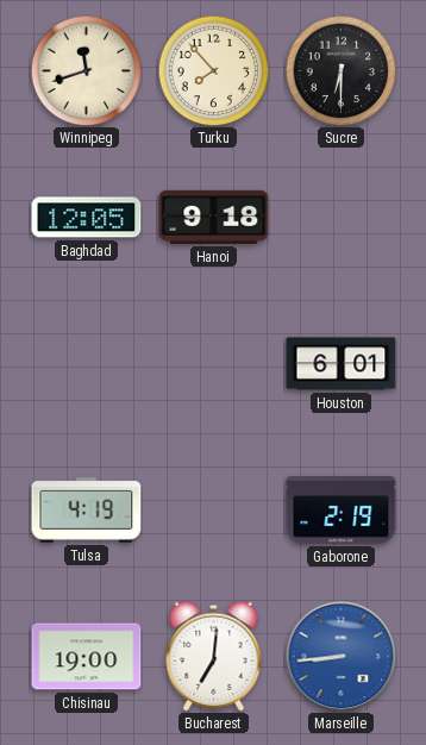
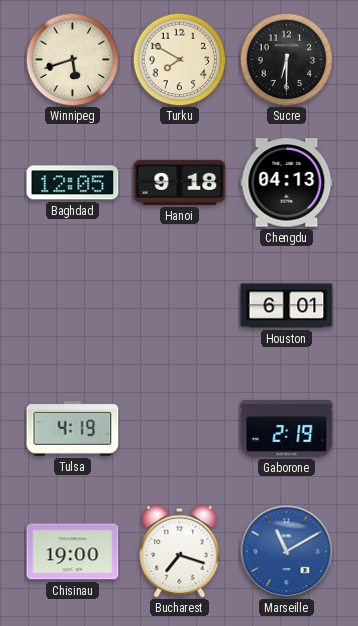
Winnipeg: 11:42 -> 5:42 (72, 59)
Turku: 7:53 -> 7:50 (179, 59)
Chengdu: none -> 04:13 (287, 183)
Bucharest: 7:01 -> 7:18 (180, 551)
Marseille: 8:44 -> 11:10 (286, 551)
